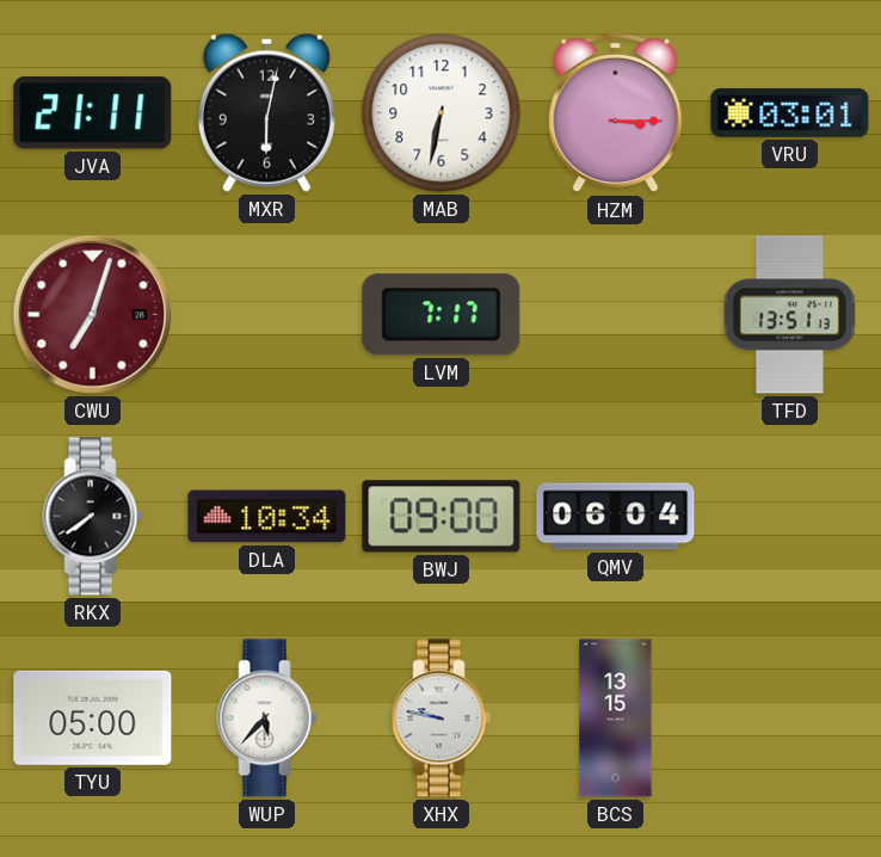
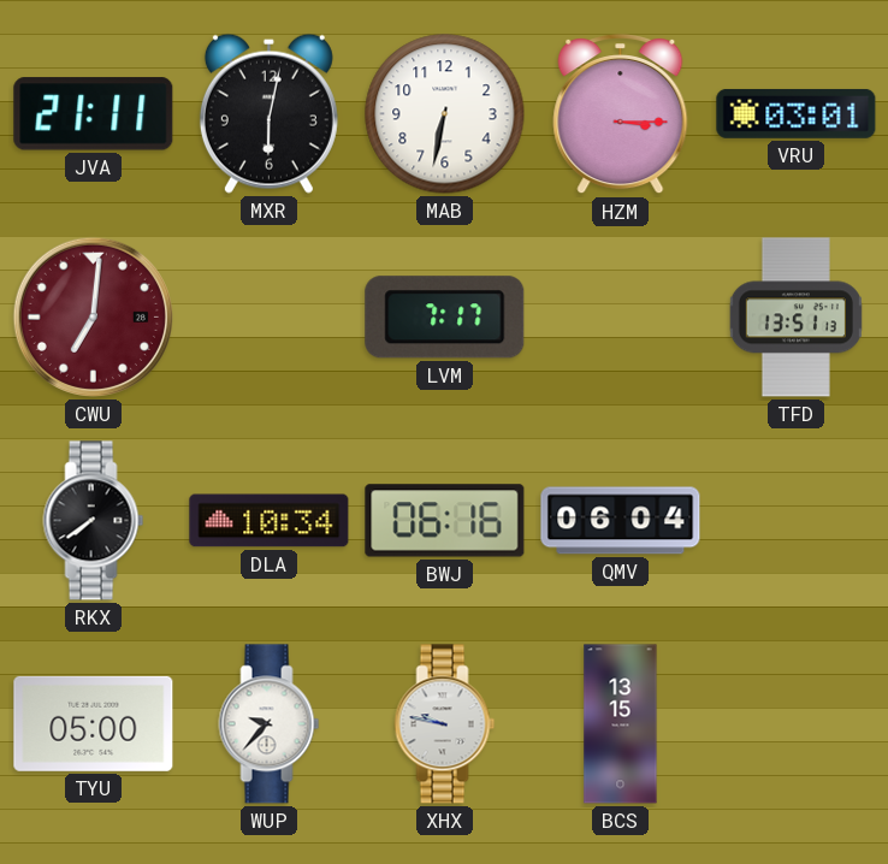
CWU: 7:03 -> 7:01 (93, 316)
BWJ: 09:00 -> 06:16 (445, 521)
WUP: 5:37 -> 9:37 (270, 724)
